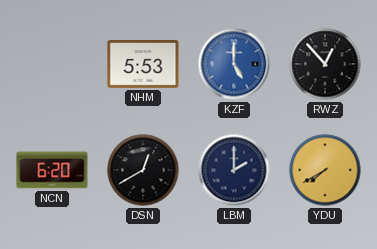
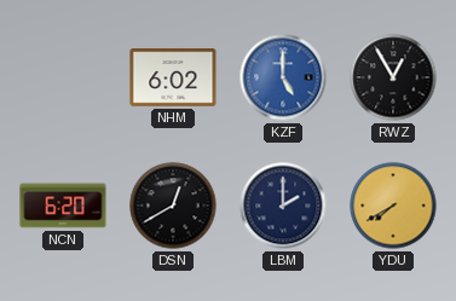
NHM: 5:53 -> 6:02 (173, 77)
RWZ: 12:53 -> 12:55 (393, 77)
